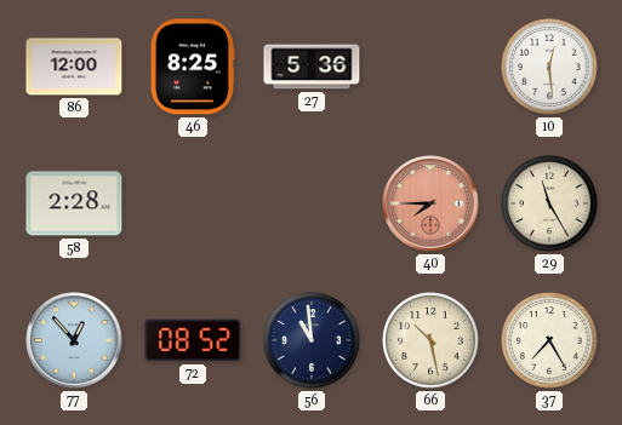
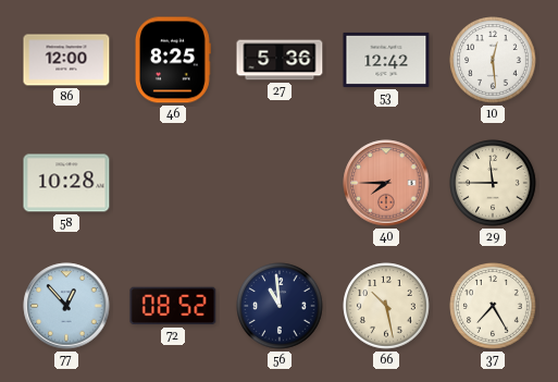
53: none -> 12:42 (386, 60)
58: 2:28 -> 10:28 (66, 183)
29: 11:25 -> 11:45 (493, 183)
